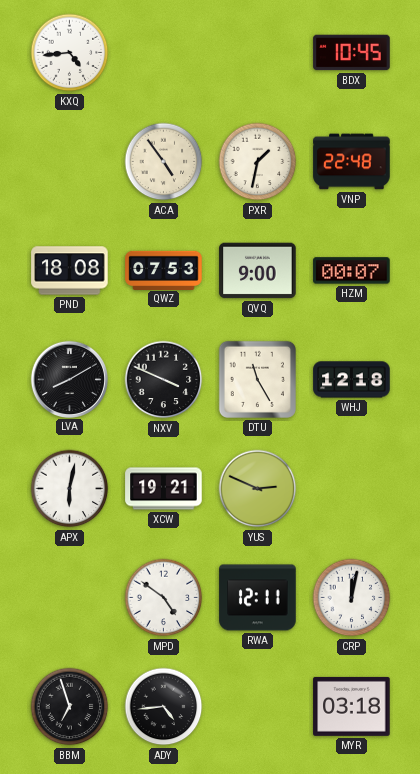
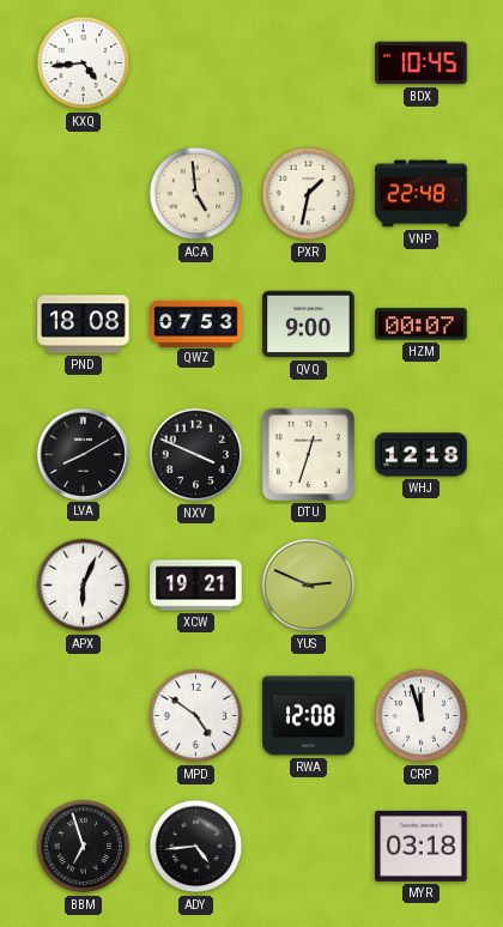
ACA: 4:54 -> 4:59 (196, 194)
DTU: 11:25 -> 12:33 (308, 454)
APX: 6:02 -> 6:04 (84, 586)
RWA: 12:11 -> 12:08 (309, 716)
CRP: 12:02 -> 11:57 (422, 716)
